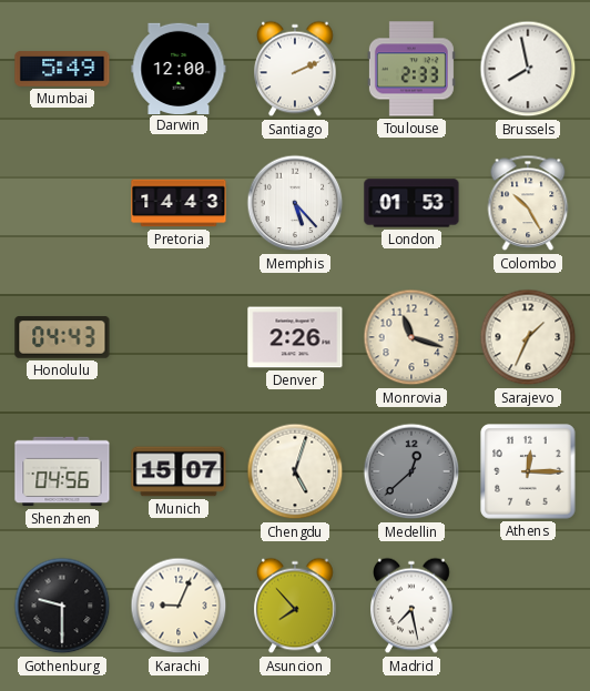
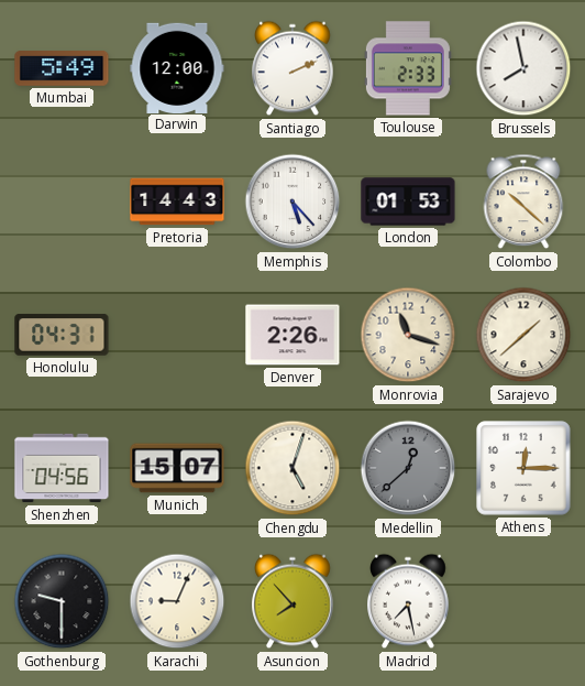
Colombo: 10:25 -> 10:22 (523, 202)
Honolulu: 04:43 -> 04:31 (62, 335)
Sarajevo: 1:34 -> 1:38 (523, 335)
